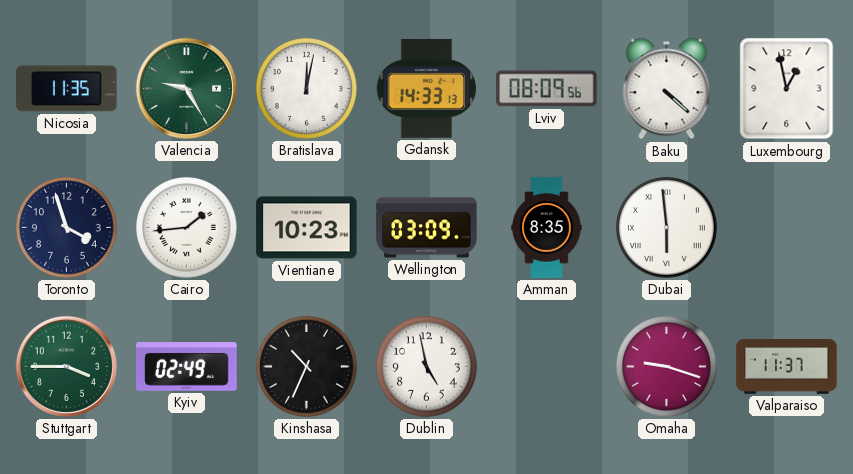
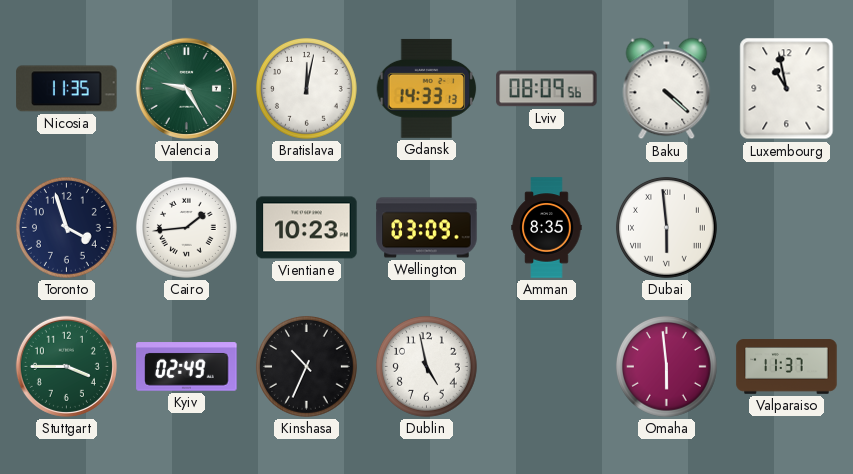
Luxembourg: 12:58 -> 10:58 (787, 89)
Omaha: 9:18 -> 5:59 (667, 367)
